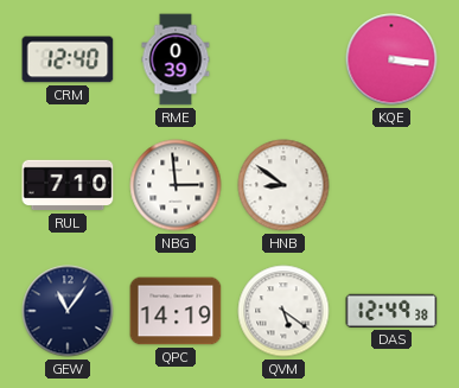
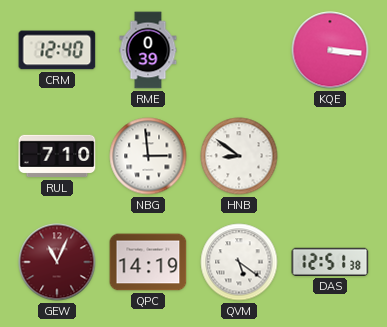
GEW: 11:06 -> 11:04 (57, 262)
GEW dial: navy -> burgundy (57, 262)
DAS: 12:49 -> 12:51 (330, 262)
